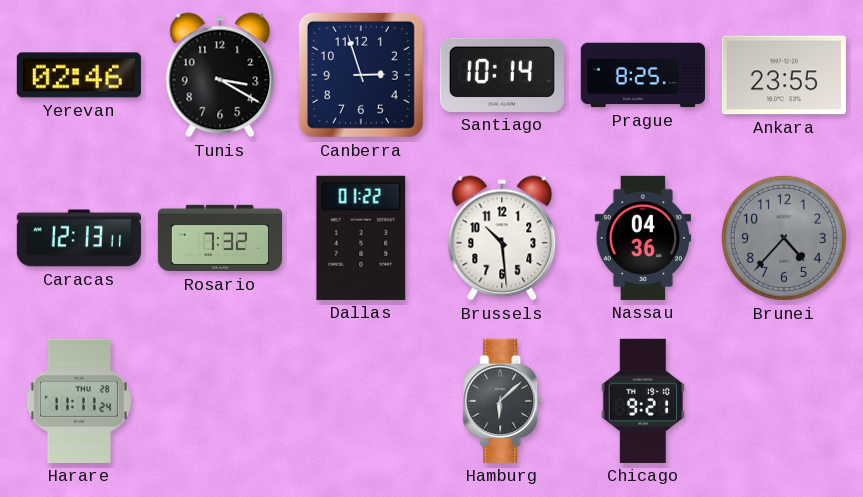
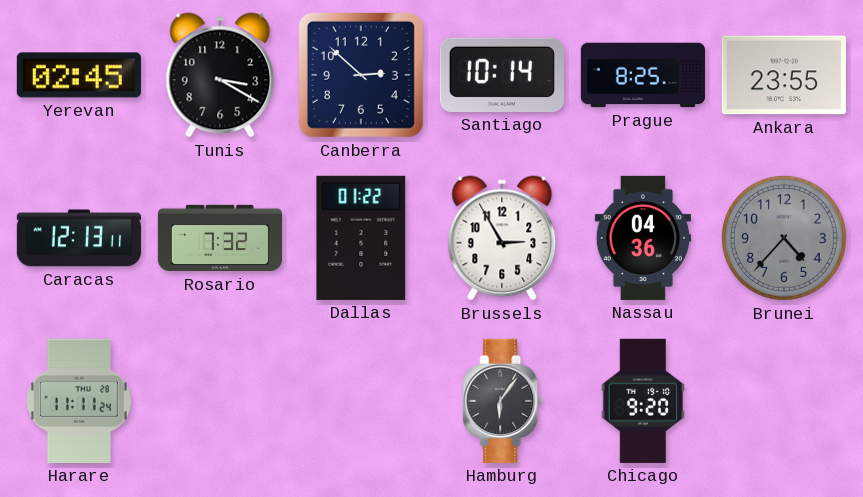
Yerevan: 02:46 -> 02:45 (79, 75)
Canberra: 2:57 -> 2:52 (361, 75)
Brussels: 10:29 -> 2:55 (502, 238)
Hamburg: 6:08 -> 6:06 (502, 401)
Chicago: 9:21 -> 9:20 (643, 401)
